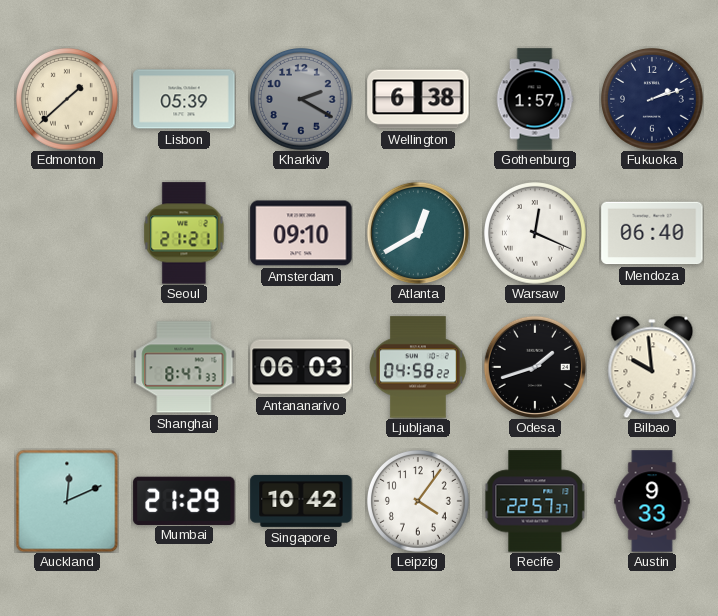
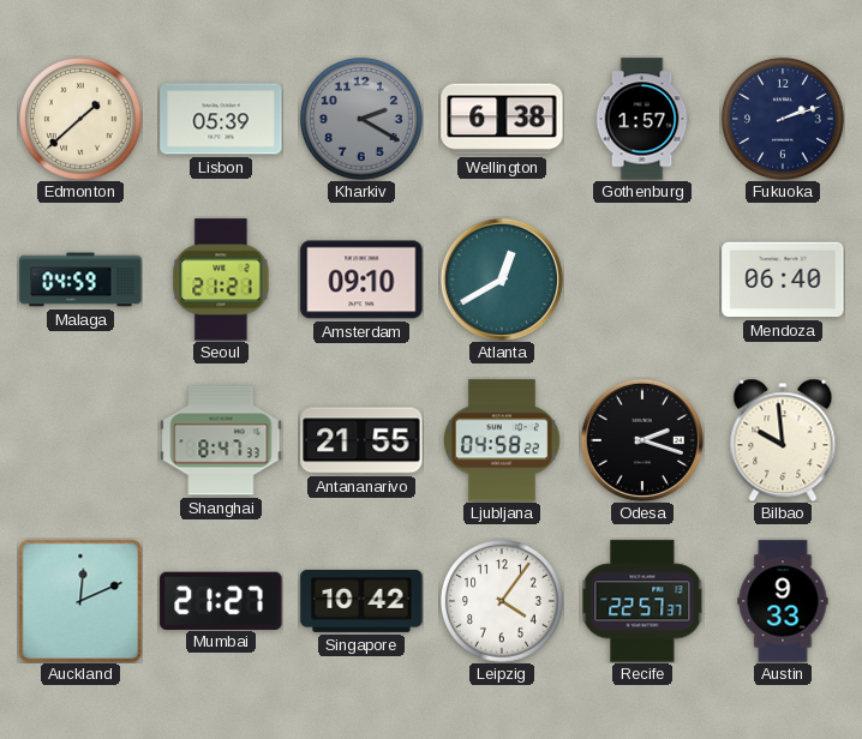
Malaga: none -> 04:59 (80, 280)
Warsaw: 12:19 -> none (536, 234)
Antananarivo: 06:03 -> 21:55 (361, 440)
Odesa: 1:42 -> 2:18 (642, 440)
Mumbai: 21:29 -> 21:27 (221, 600)
